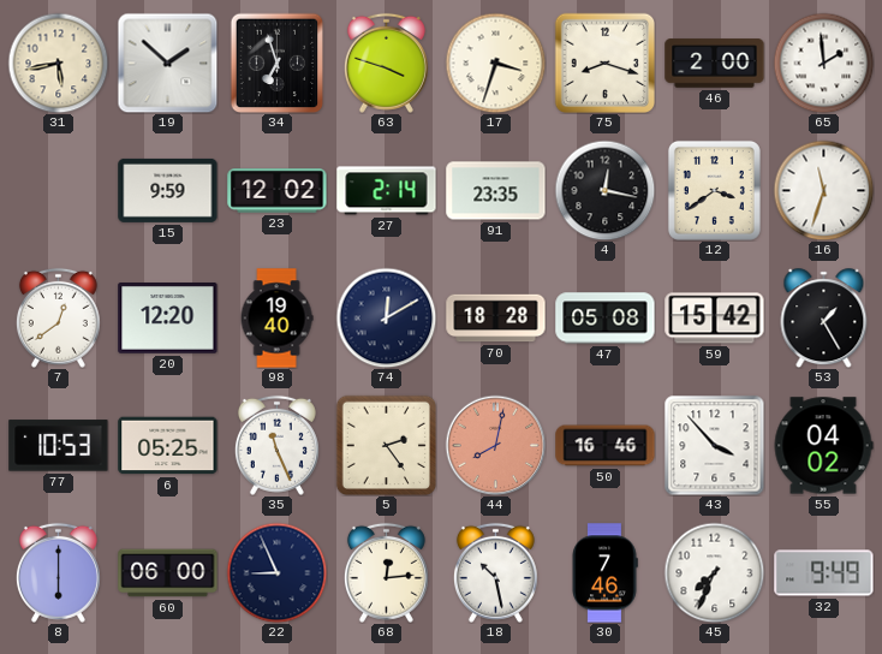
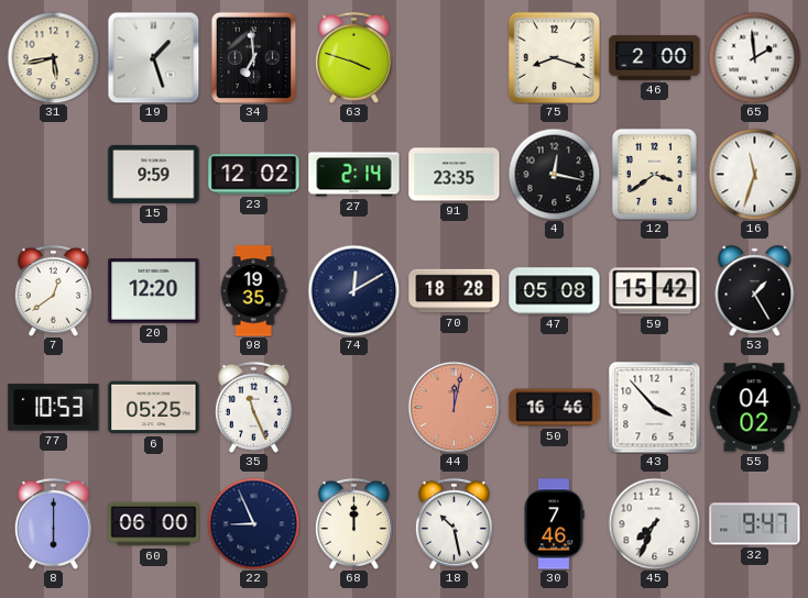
19: 1:52 -> 1:27 (153, 57)
34: 6:57 -> 6:59 (254, 57)
17: 3:33 -> none (495, 63)
98: 19:40 -> 19:35 (253, 291)
5: 2:24 -> none (386, 445)
44: 8:02 -> 12:02 (454, 407)
68: 12:14 -> 12:00 (353, 523)
32: 9:49 -> 9:47 (755, 524)
